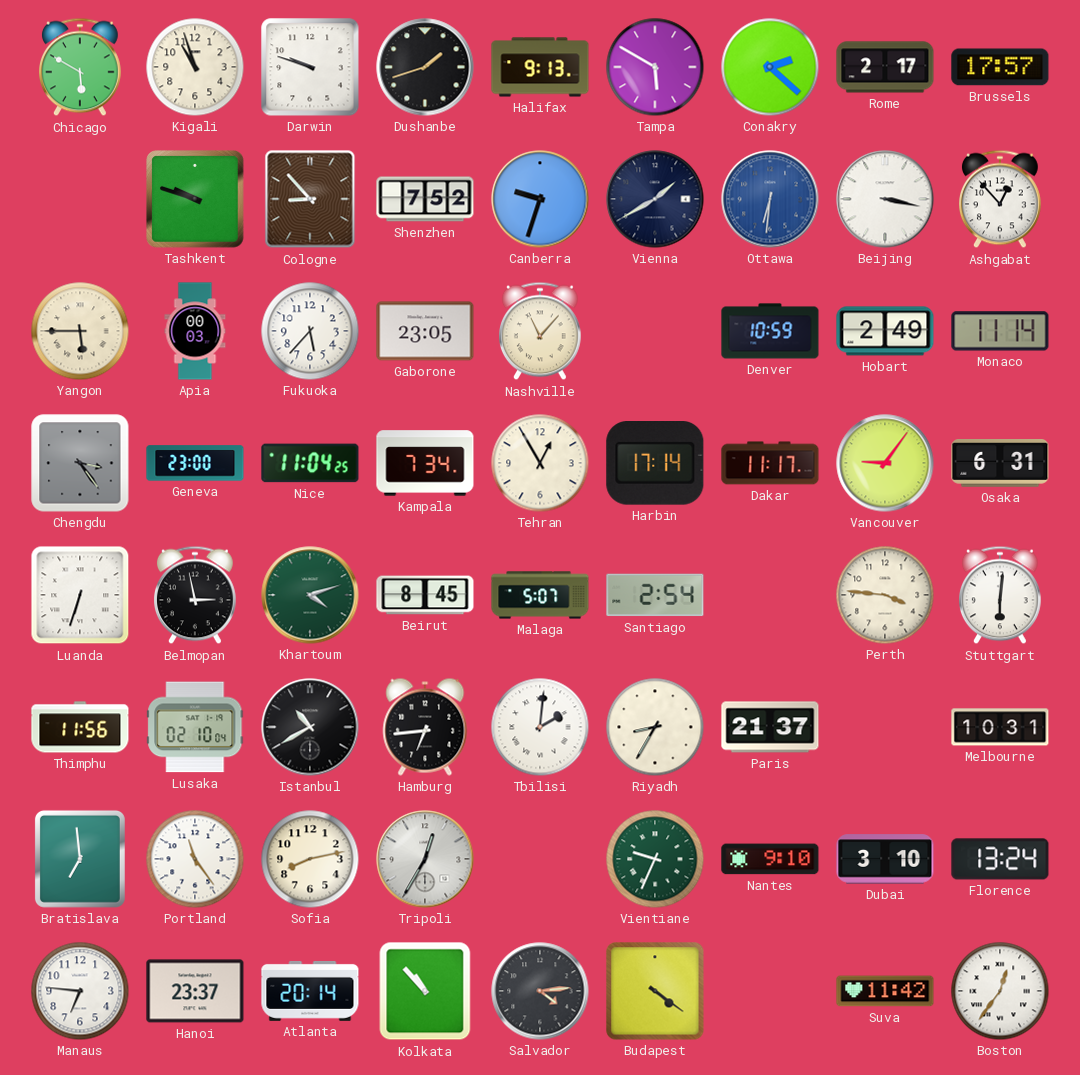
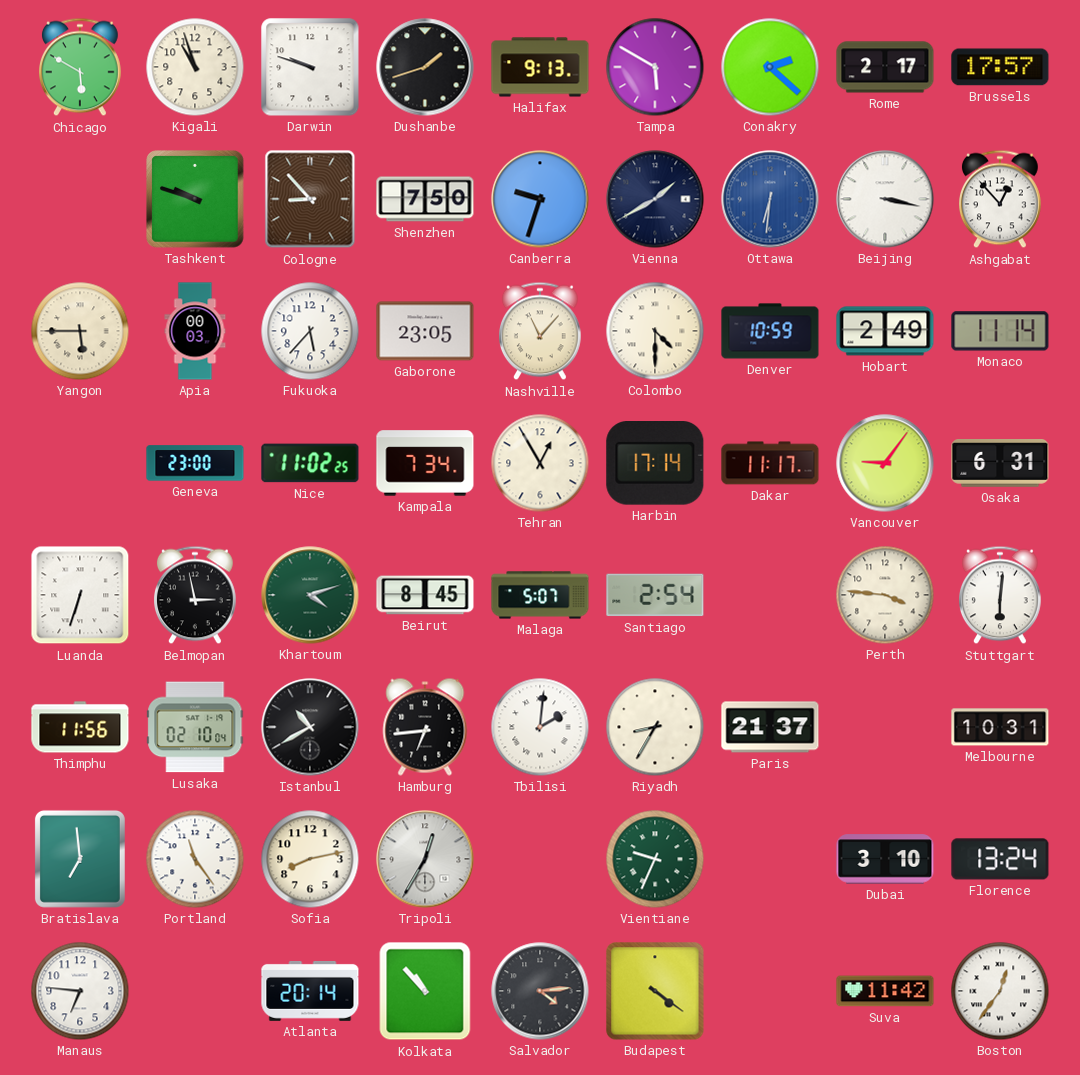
Shenzhen: 7:52 -> 7:50 (425, 199)
Colombo: none -> 4:30 (655, 331)
Chengdu: 3:24 -> none (80, 463)
Nice: 11:04 -> 11:02 (310, 463)
Nantes: 9:10 -> none (770, 859)
Hanoi: 23:37 -> none (195, 991)
